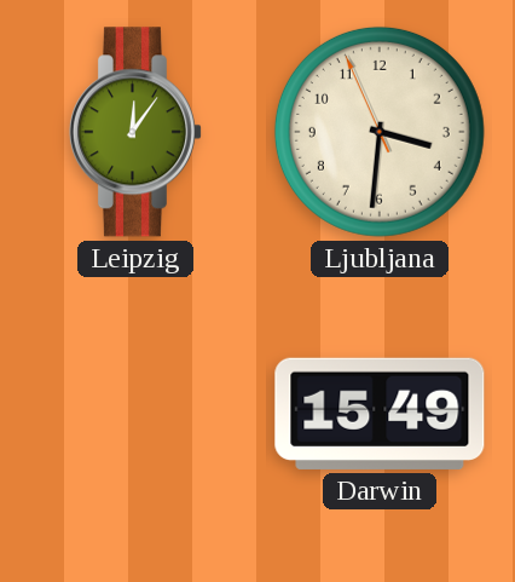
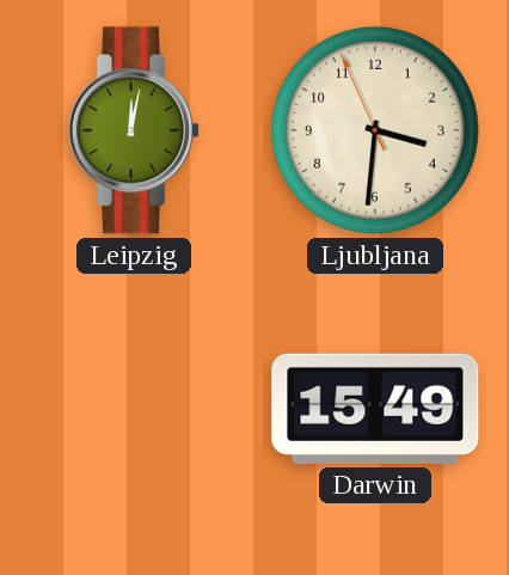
Leipzig: 12:06 -> 12:02 (134, 130)
